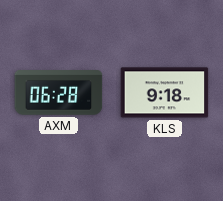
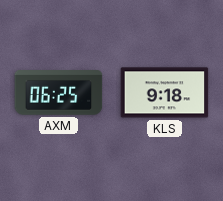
AXM: 06:28 -> 06:25 (59, 93)
